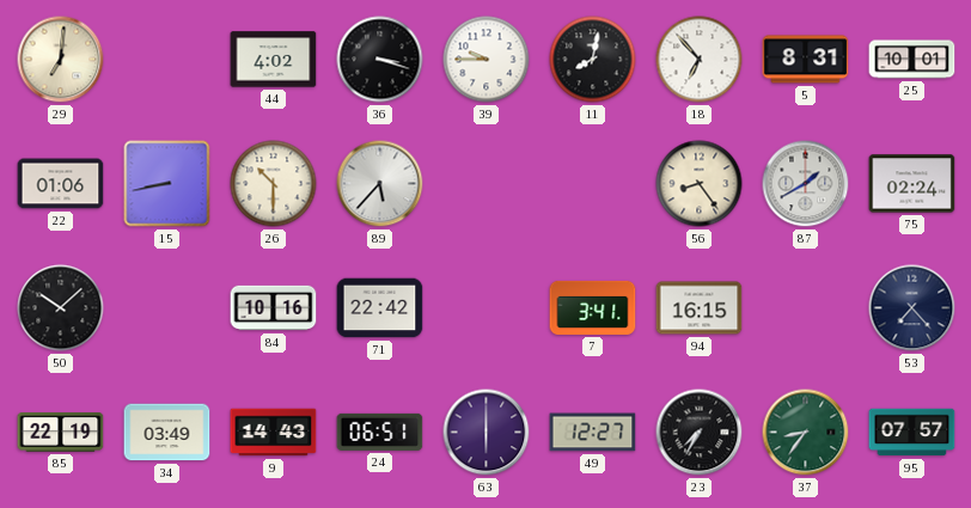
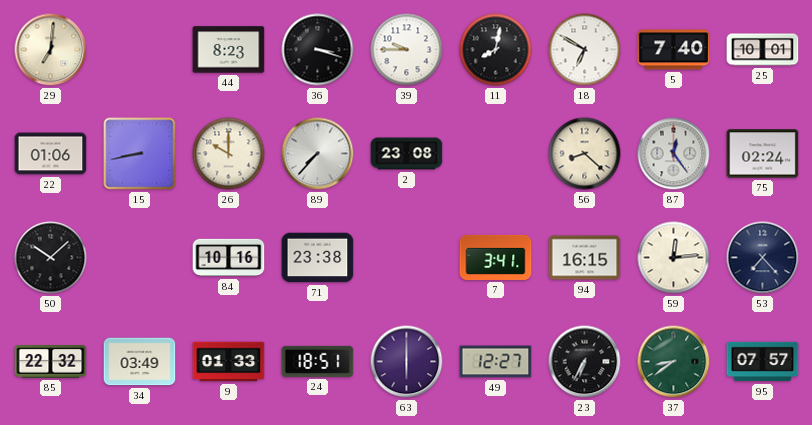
44: 4:02 -> 8:23 (229, 50)
18: 6:53 -> 6:50 (585, 50)
5: 8:31 -> 7:40 (674, 50)
26: 10:30 -> 10:00 (229, 154)
89: 5:37 -> 7:37 (318, 154)
2: none -> 23:08 (407, 154)
56: 8:24 -> 8:22 (585, 154)
87: 1:40 -> 12:24 (674, 154)
71: 22:42 -> 23:38 (318, 258)
59: none -> 12:14 (674, 258)
85: 22:19 -> 22:32 (51, 362)
9: 14:43 -> 01:33 (229, 362)
24: 06:51 -> 18:51 (318, 361)
23: 7:35 -> 6:35 (585, 362)
37: 8:36 -> 8:39 (674, 362)
